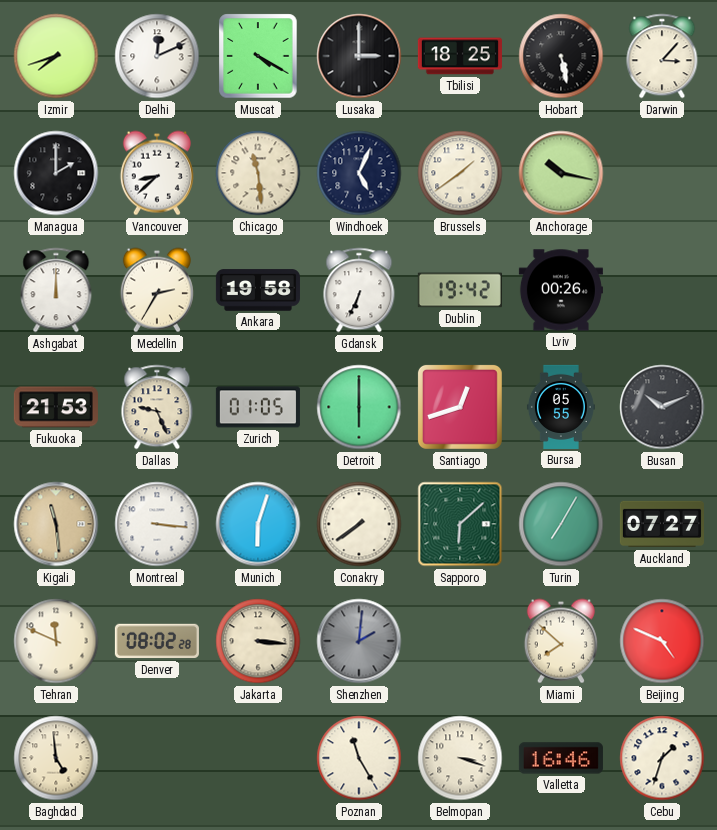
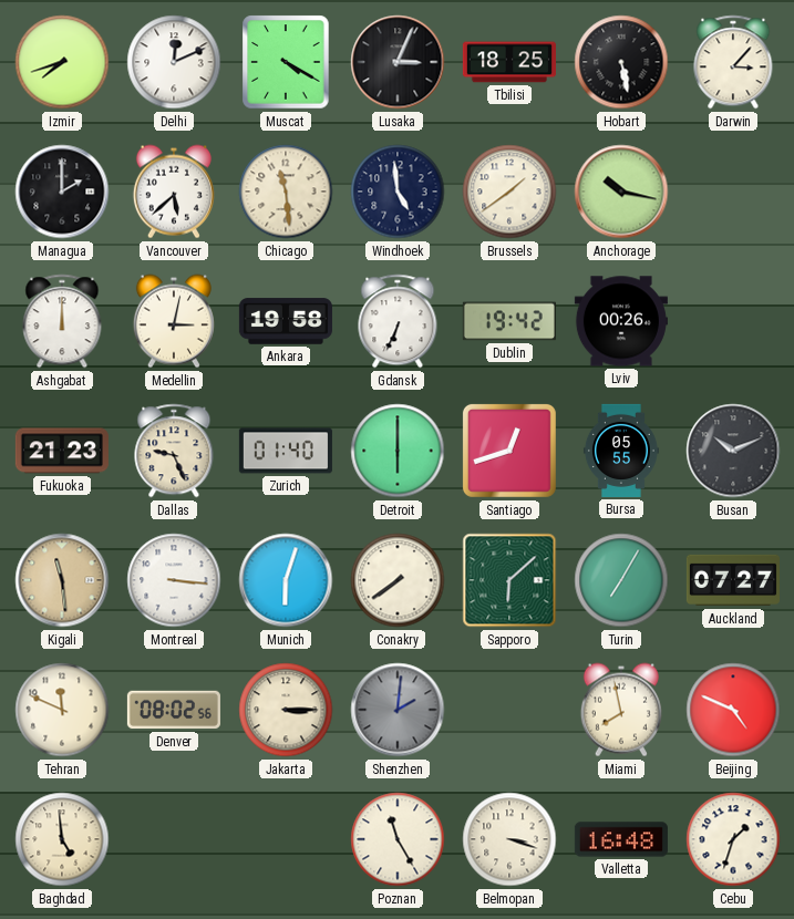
Lusaka: 3:00 -> 3:04 (398, 62)
Vancouver: 8:38 -> 5:38 (174, 192)
Windhoek: 5:04 -> 4:59 (398, 192)
Medellin: 2:35 -> 3:02 (174, 321)
Fukuoka: 21:53 -> 21:23 (62, 451)
Zurich: 01:05 -> 01:40 (286, 451)
Denver: 08:02:28 -> 08:02:56 (174, 710)
Jakarta: 3:16 -> 3:15 (286, 710)
Miami: 7:52 -> 7:58 (621, 710)
Valletta: 16:46 -> 16:48 (621, 839)
